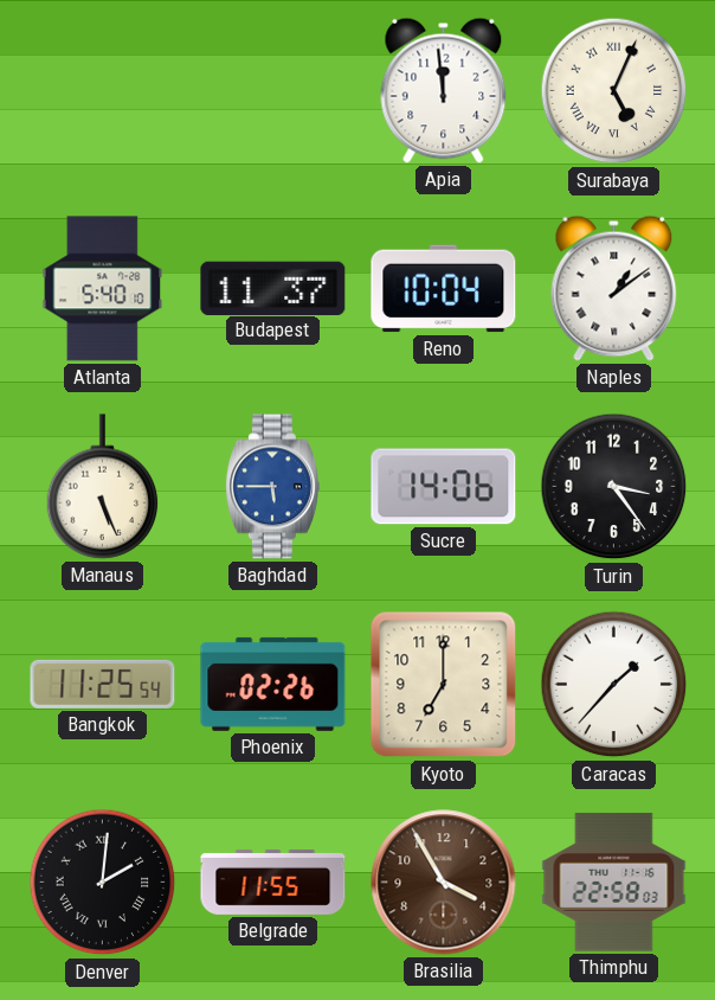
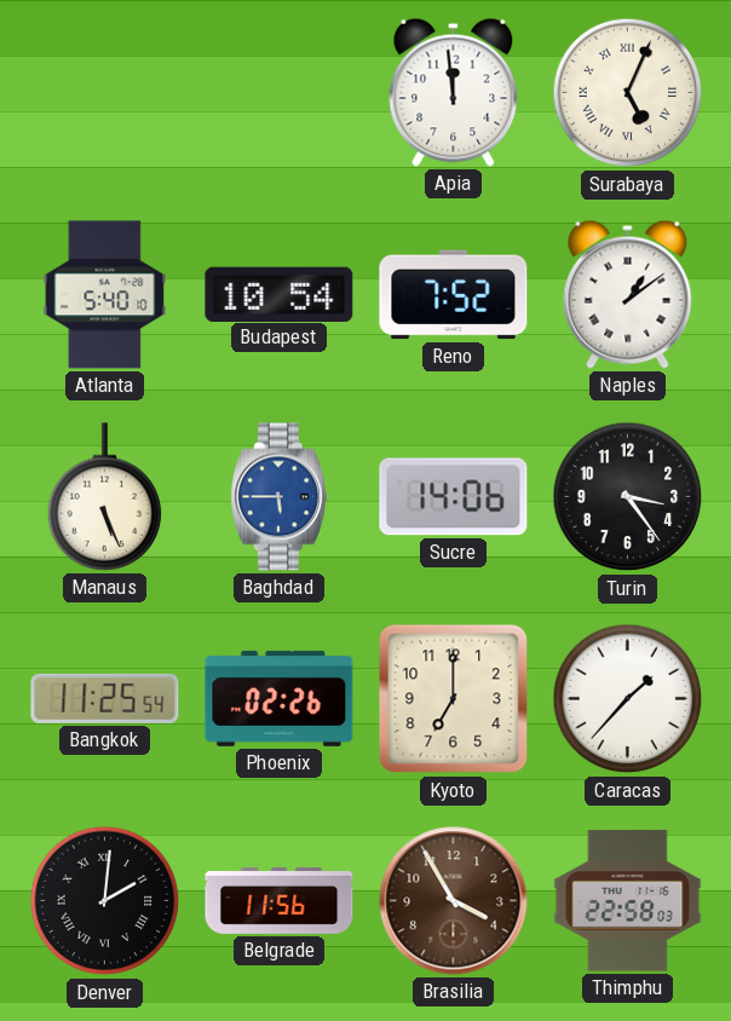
Budapest: 11:37 -> 10:54 (280, 294)
Reno: 10:04 -> 7:52 (454, 295)
Belgrade: 11:55 -> 11:56 (280, 900)
